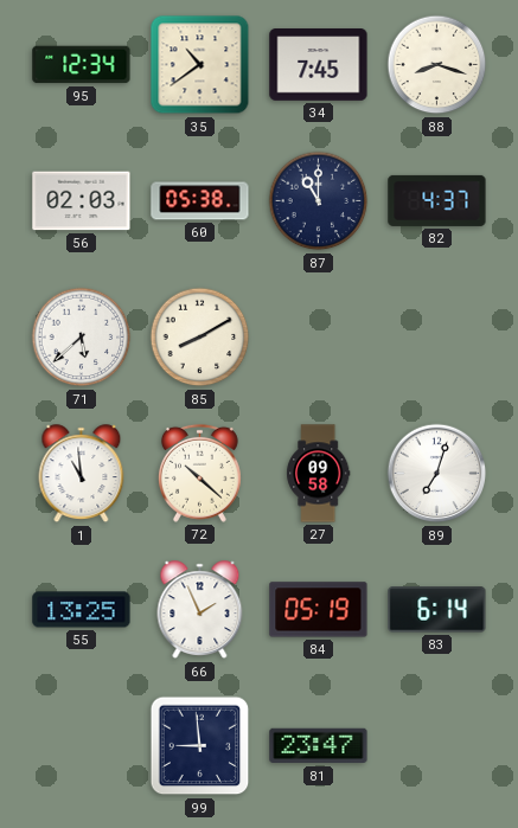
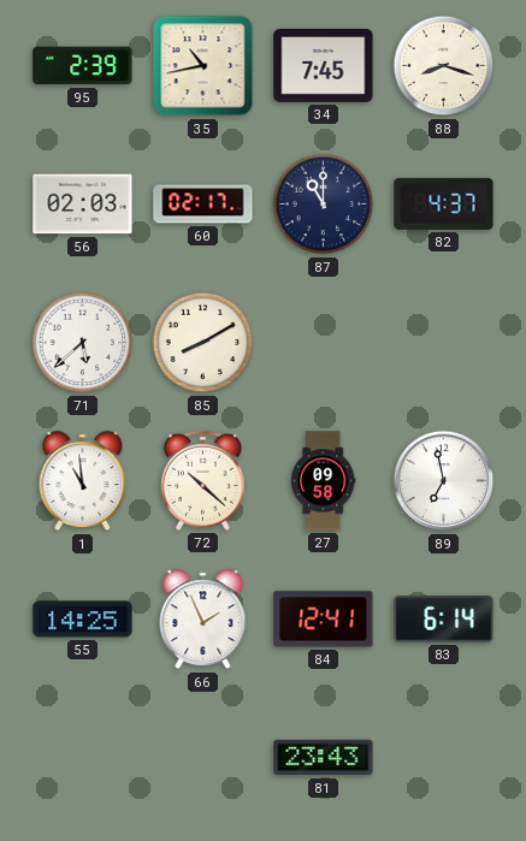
95: 12:34 -> 2:39 (83, 66)
35: 10:39 -> 10:43 (203, 66)
60: 05:38 -> 02:17 (203, 205)
89: 7:03 -> 6:58 (444, 481)
55: 13:25 -> 14:25 (83, 620)
84: 05:19 -> 12:41 (324, 620)
99: 8:59 -> none (200, 746)
81: 23:47 -> 23:43 (324, 758)
